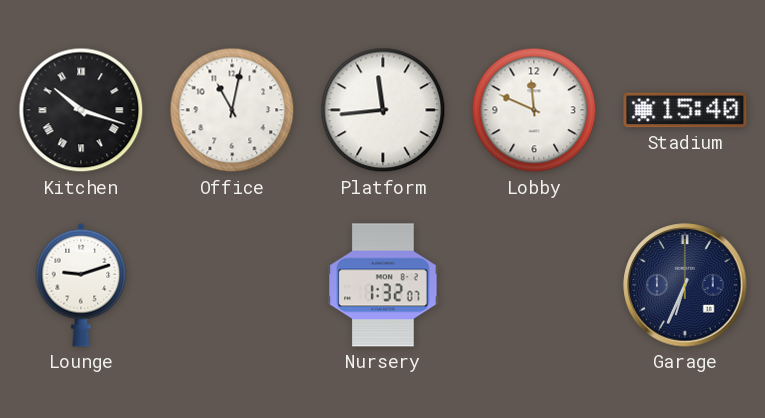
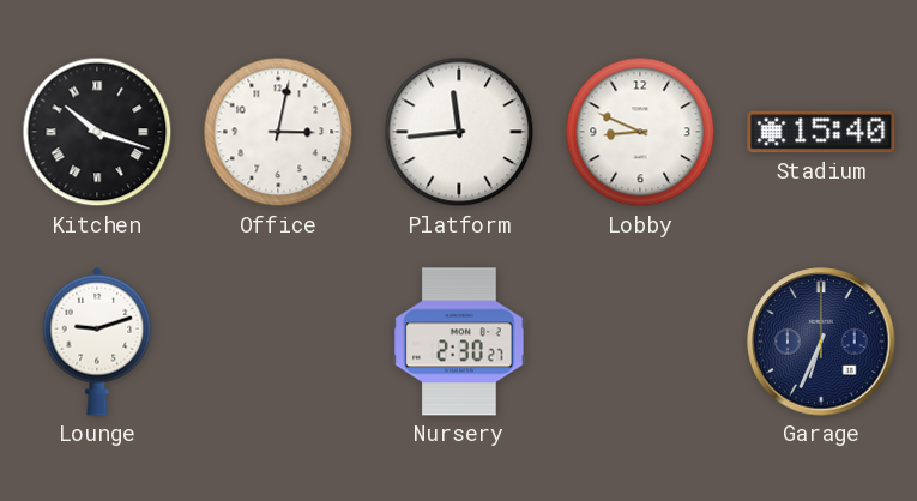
Office: 11:02 -> 3:02 (278, 132)
Lobby: 11:49 -> 8:49 (640, 132)
Nursery: 1:32 -> 2:30 (459, 342)
